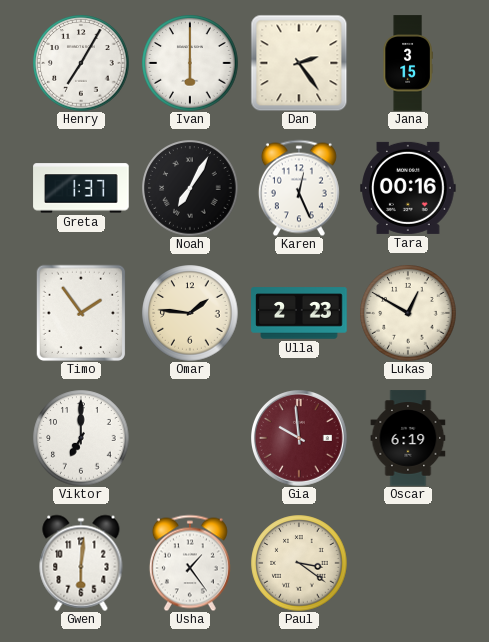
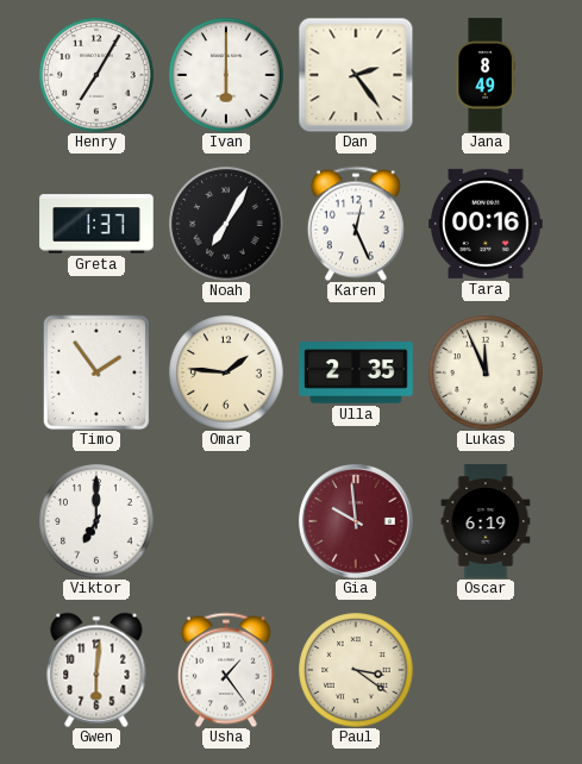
Jana: 3:15 -> 8:49 (486, 75)
Ulla: 2:23 -> 2:35 (356, 372)
Lukas: 12:50 -> 11:56 (486, 372)
